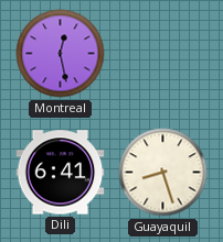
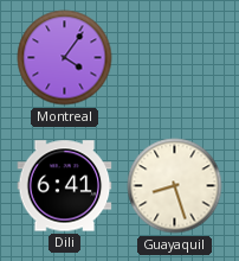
Montreal: 12:28 -> 4:06 (65, 58)
